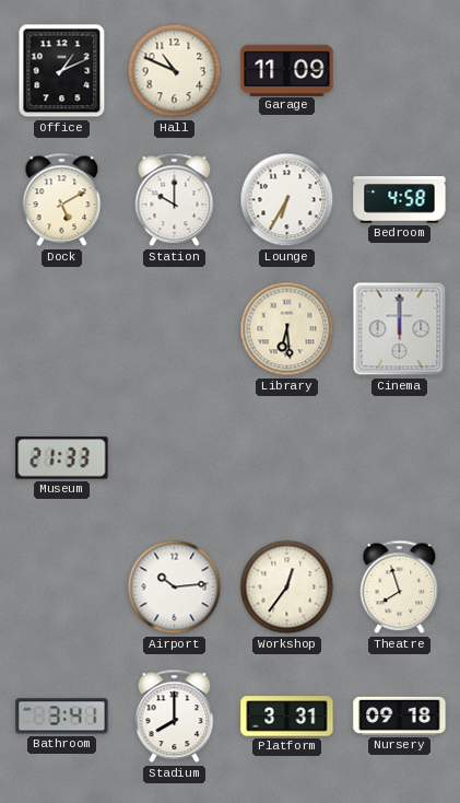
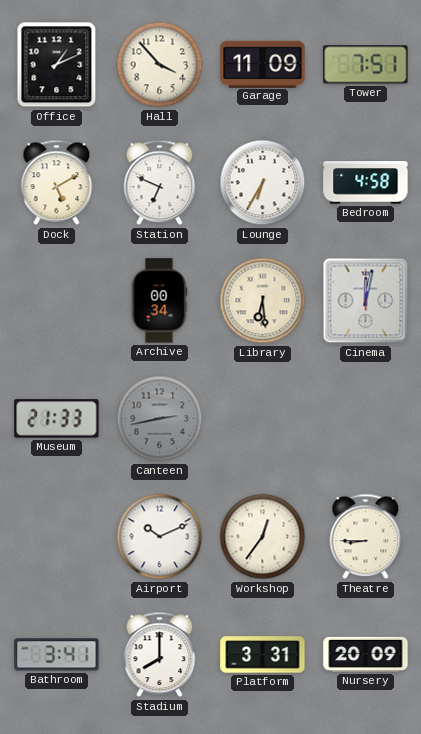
Hall: 10:49 -> 3:53 (160, 65)
Tower: none -> 7:51 (366, 65)
Station: 10:00 -> 6:49 (160, 183)
Archive: none -> 00:34 (159, 301)
Cinema: 12:00 -> 12:02 (366, 301)
Canteen: none -> 2:43 (160, 419)
Airport: 10:14 -> 10:11 (160, 537)
Theatre: 7:57 -> 8:45 (366, 537)
Nursery: 09:18 -> 20:09 (366, 654)
